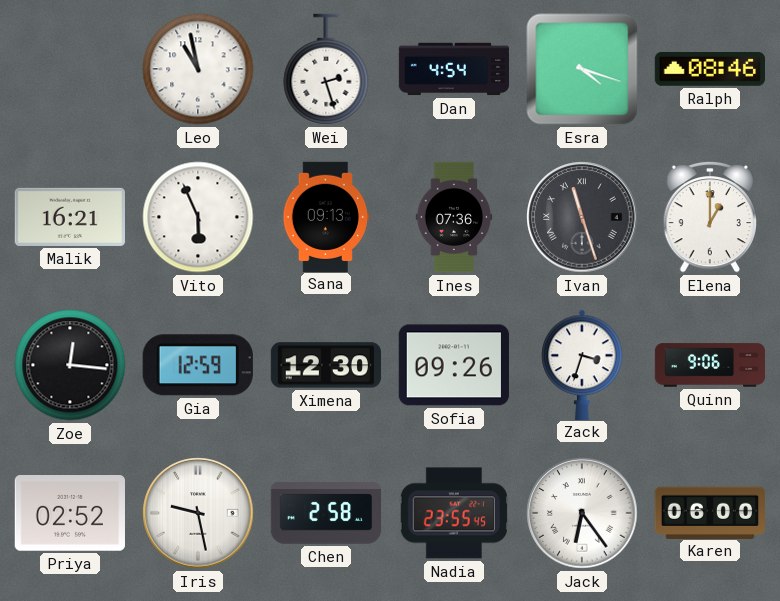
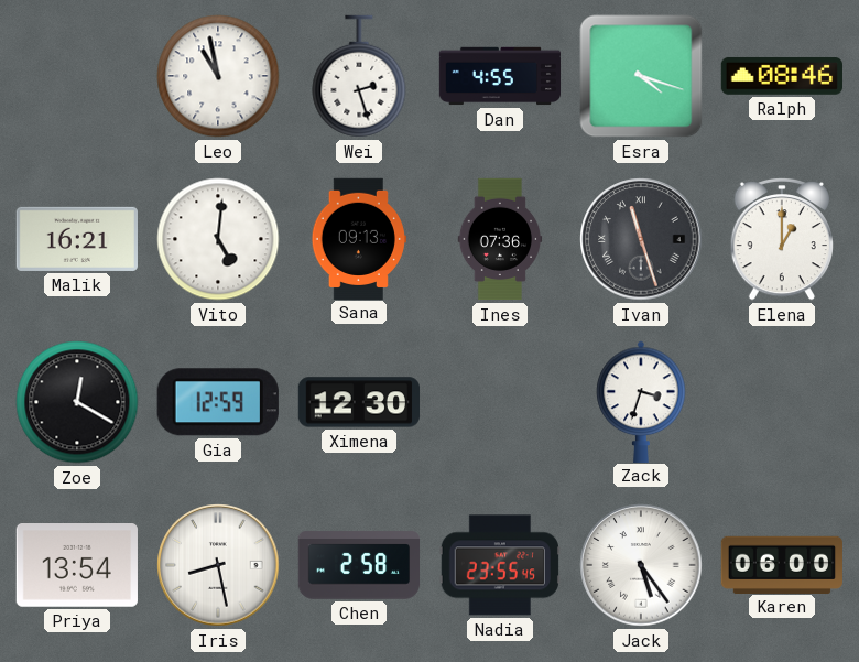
Dan: 4:54 -> 4:55 (500, 76)
Vito: 5:56 -> 5:01 (218, 239)
Zoe: 12:16 -> 12:20 (77, 402)
Sofia: 09:26 -> none (454, 365)
Quinn: 9:06 -> none (710, 365)
Priya: 02:52 -> 13:54 (77, 566)
Iris: 9:28 -> 8:28 (218, 565)
Jack: 6:24 -> 5:24 (641, 565)
